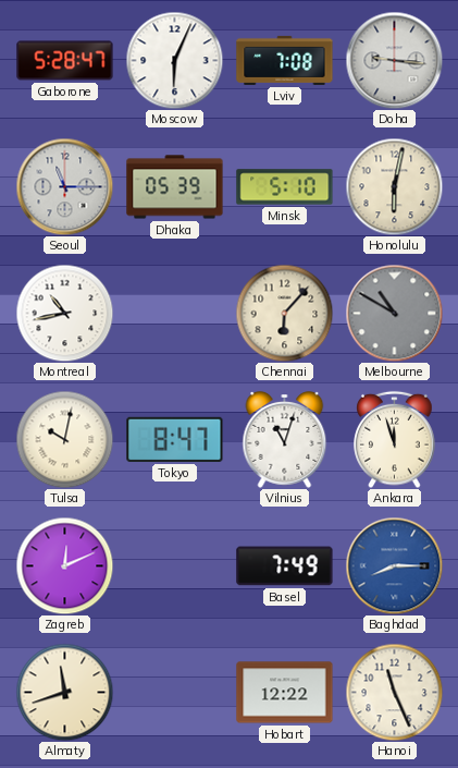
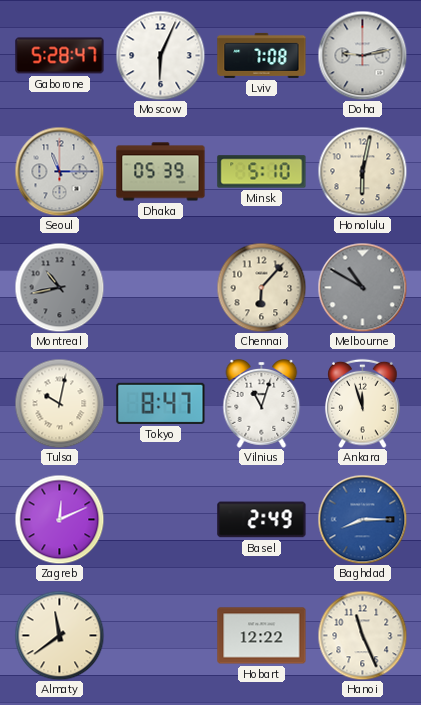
Doha: 9:16 -> 9:13 (362, 55)
Montreal dial: white -> grey (59, 287)
Basel: 7:49 -> 2:49 (262, 520)
Almaty: 11:42 -> 11:39 (59, 635)
